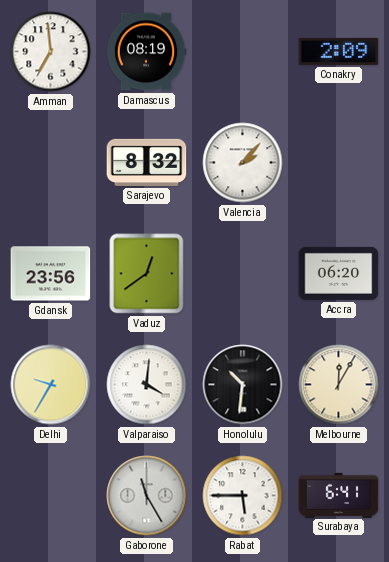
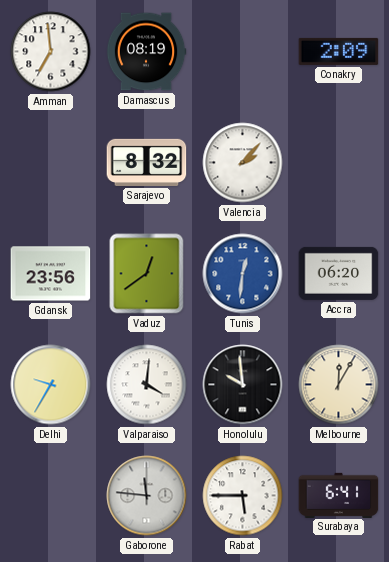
Tunis: none -> 12:31 (243, 274)
Honolulu: 10:31 -> 9:59 (243, 385)
Gaborone: 11:25 -> 11:46 (147, 496)
